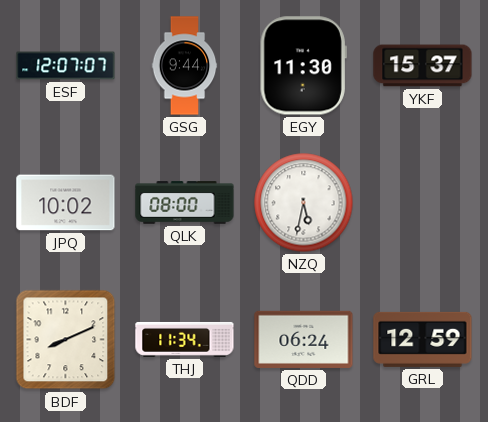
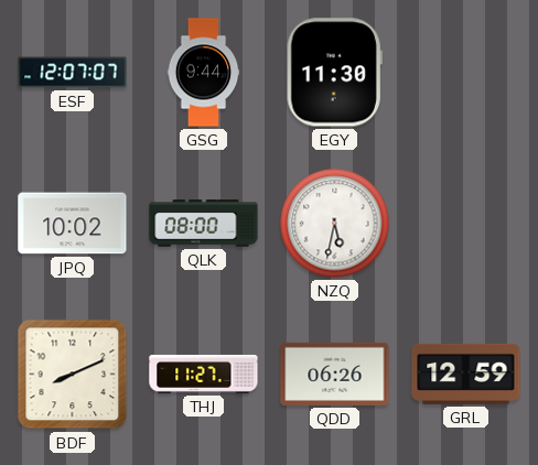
YKF: 15:37 -> none (423, 66)
THJ: 11:34 -> 11:27 (204, 374)
QDD: 06:24 -> 06:26 (335, 374)
